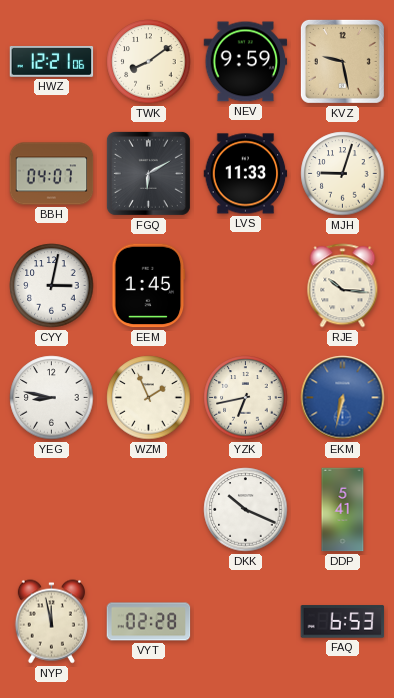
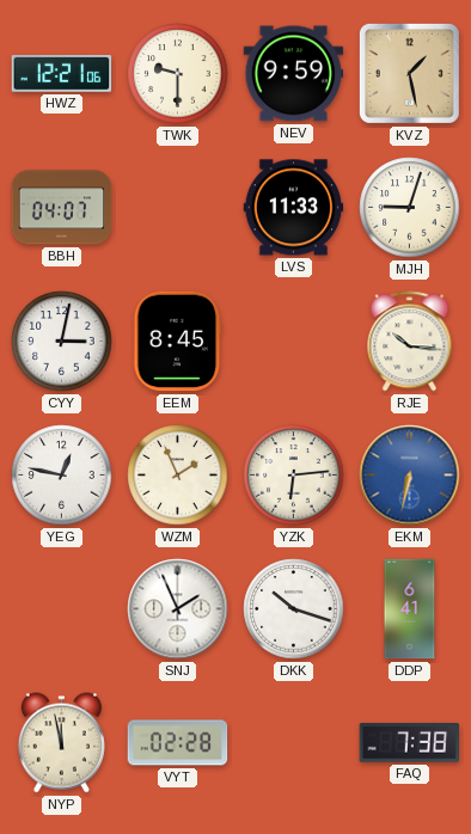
TWK: 8:09 -> 9:30 (178, 74)
KVZ: 9:28 -> 1:28 (409, 73)
FGQ: 6:10 -> none (148, 173)
EEM: 1:45 -> 8:45 (178, 342)
YEG: 8:47 -> 12:47 (62, 476)
YZK: 6:43 -> 6:14 (294, 476)
SNJ: none -> 1:56 (178, 609)
DKK: 10:19 -> 10:18 (294, 609)
DDP: 5:41 -> 6:41 (410, 609)
FAQ: 6:53 -> 7:38 (410, 743)
